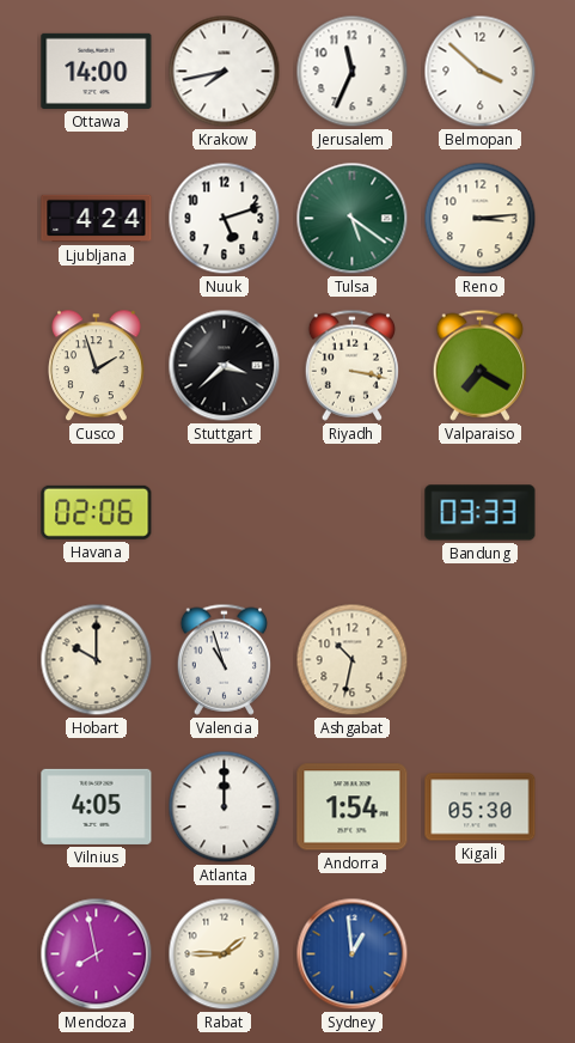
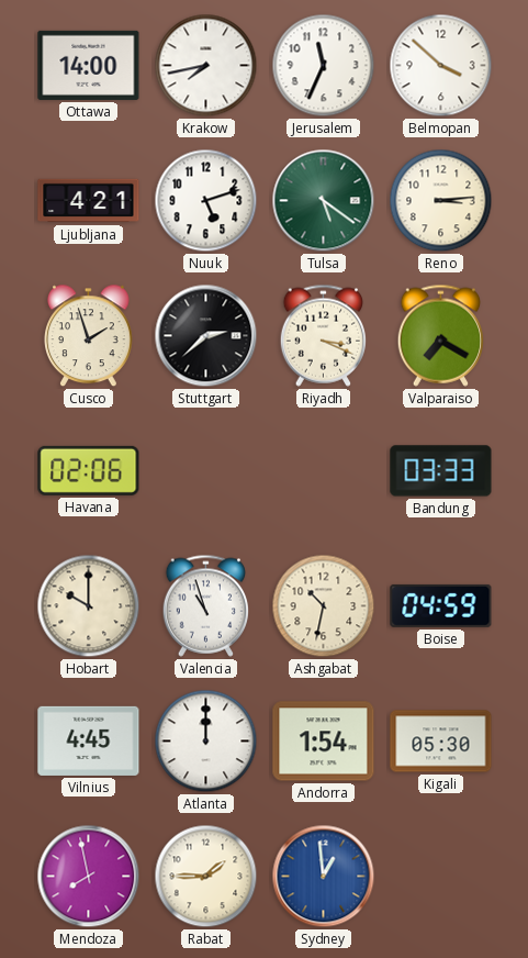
Ljubljana: 4:24 -> 4:21 (89, 201)
Stuttgart: 3:38 -> 2:38 (206, 336)
Riyadh: 3:17 -> 3:19 (323, 335)
Boise: none -> 04:59 (441, 605)
Vilnius: 4:05 -> 4:45 (89, 740)
